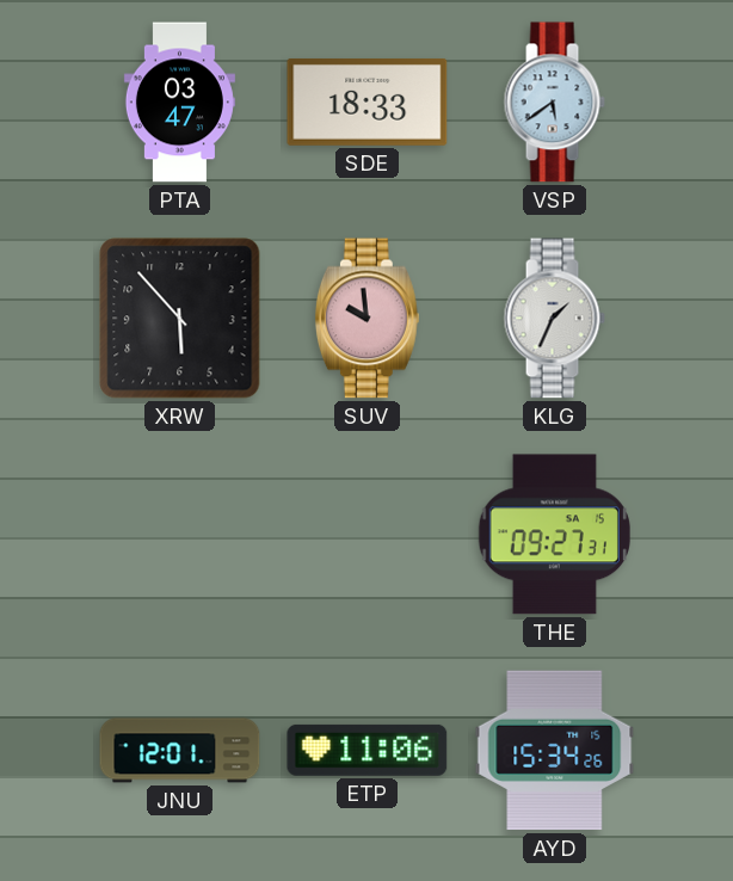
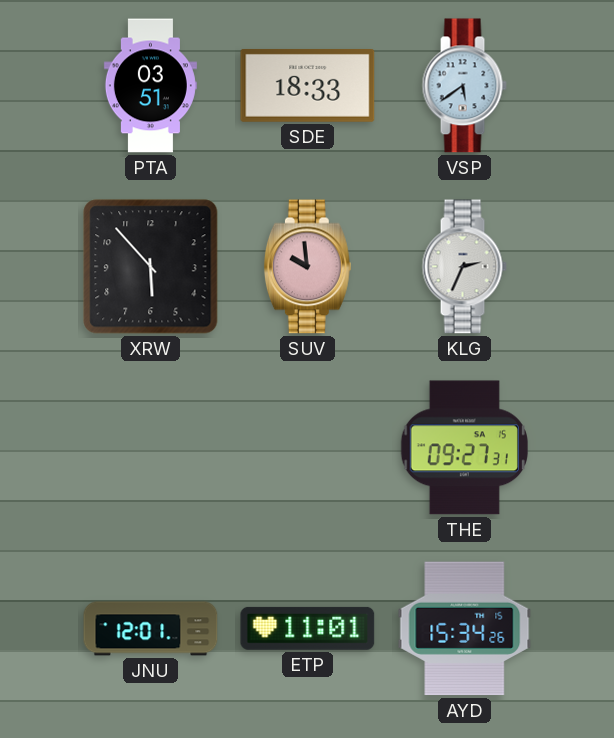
PTA: 03:47 -> 03:51 (150, 86)
KLG: 1:34 -> 2:34 (464, 267)
ETP: 11:06 -> 11:01 (308, 628)
